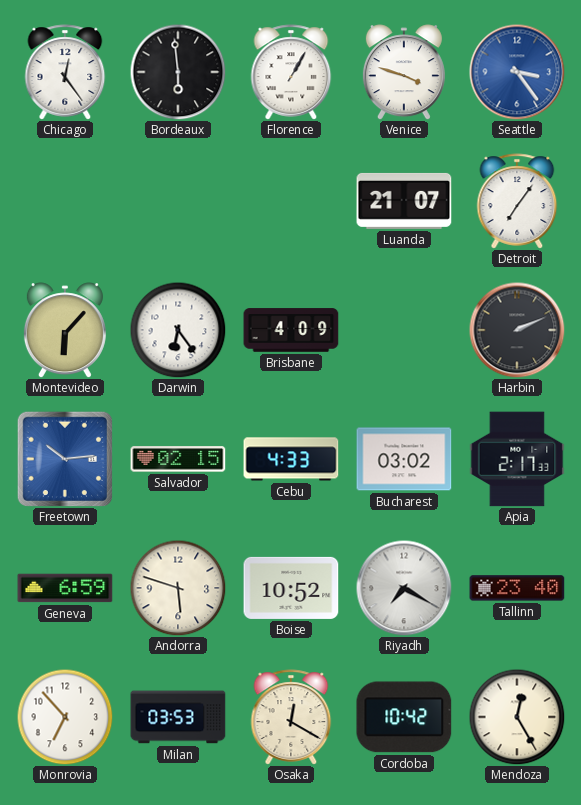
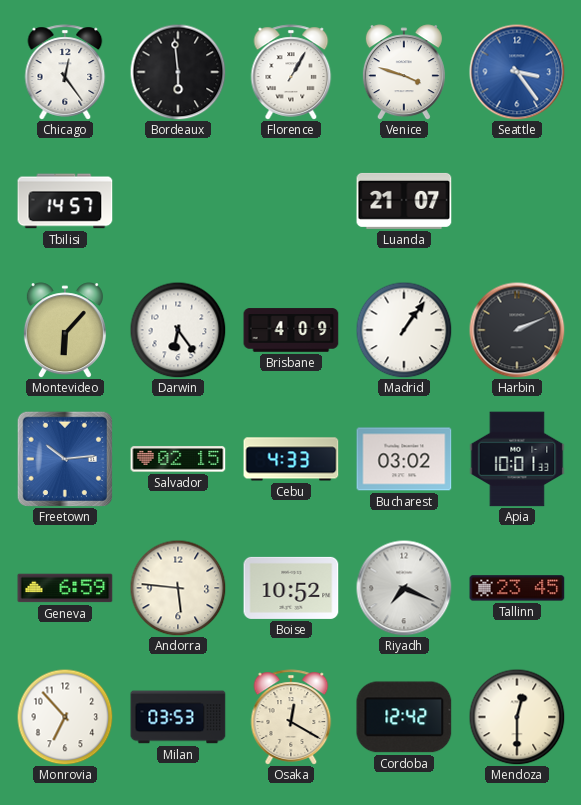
Tbilisi: none -> 14:57 (65, 201)
Detroit: 7:06 -> none (517, 201)
Madrid: none -> 1:06 (404, 330)
Apia: 2:17 -> 10:01 (517, 459)
Andorra: 5:48 -> 5:46 (178, 588)
Riyadh: 7:20 -> 7:19 (404, 588)
Tallinn: 23:40 -> 23:45 (517, 588)
Cordoba: 10:42 -> 12:42 (404, 717)
Mendoza: 12:25 -> 12:30 (517, 717)
